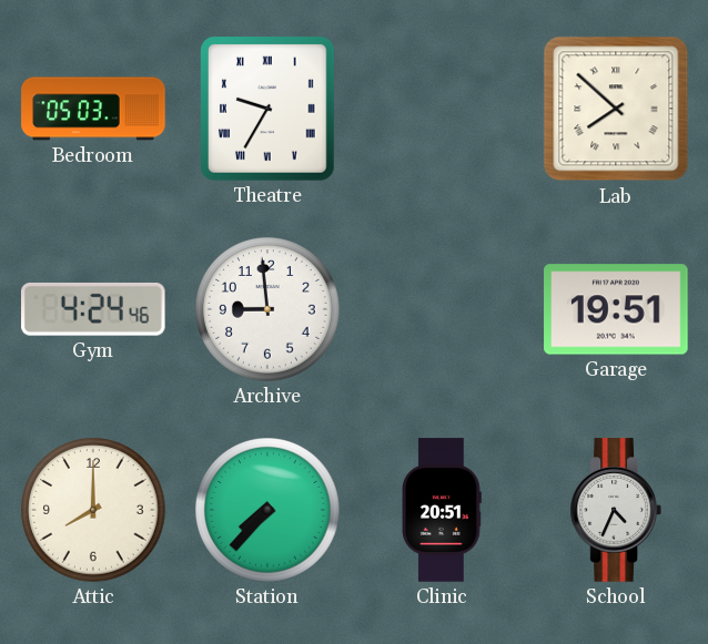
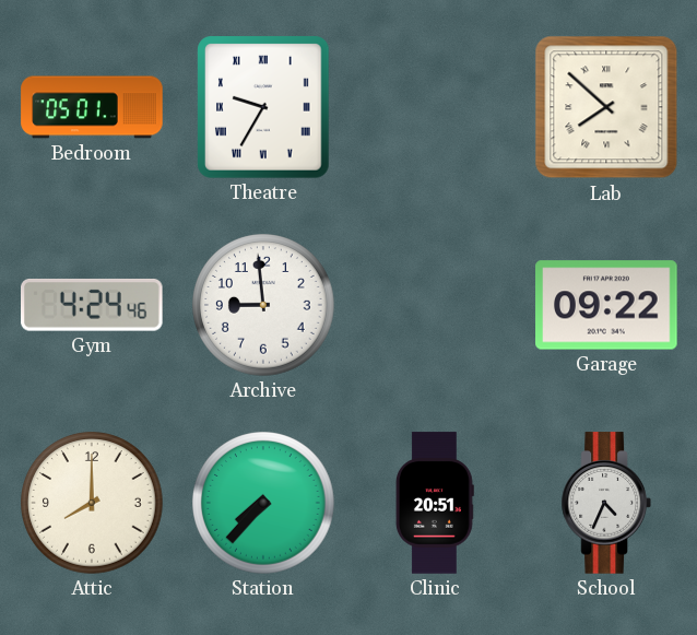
Bedroom: 05:03 -> 05:01 (92, 107)
Garage: 19:51 -> 09:22 (606, 305)
